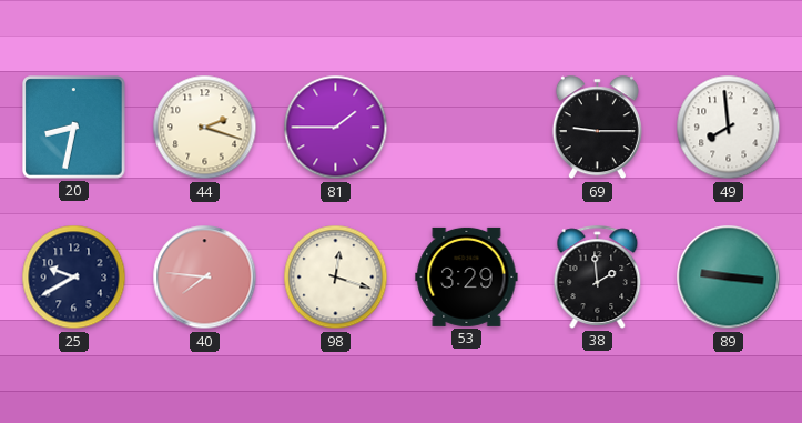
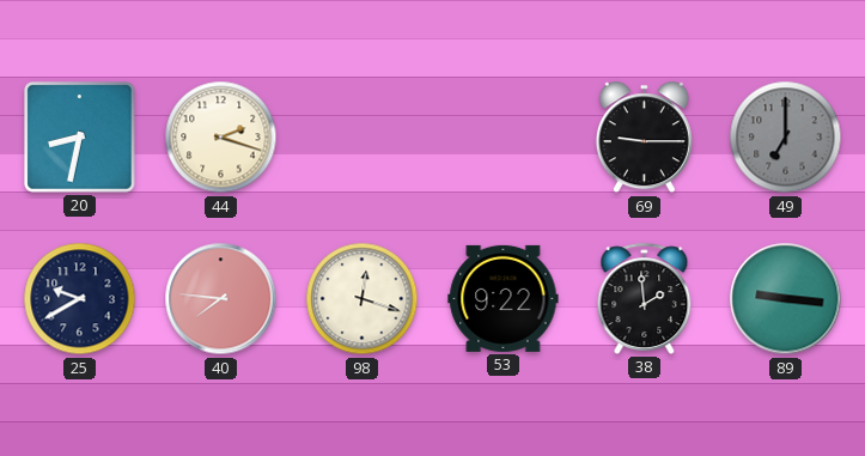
81: 1:45 -> none (336, 128)
49: 7:59 -> 7:00 (786, 138)
49 dial: white -> grey (786, 138)
53: 3:29 -> 9:22 (504, 298)
